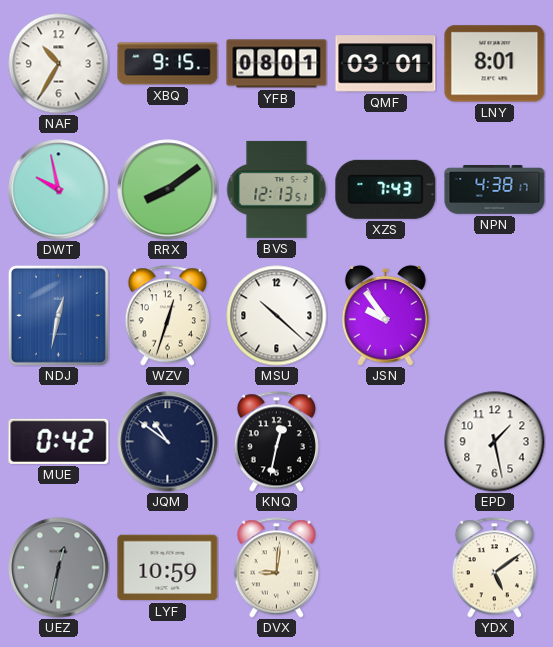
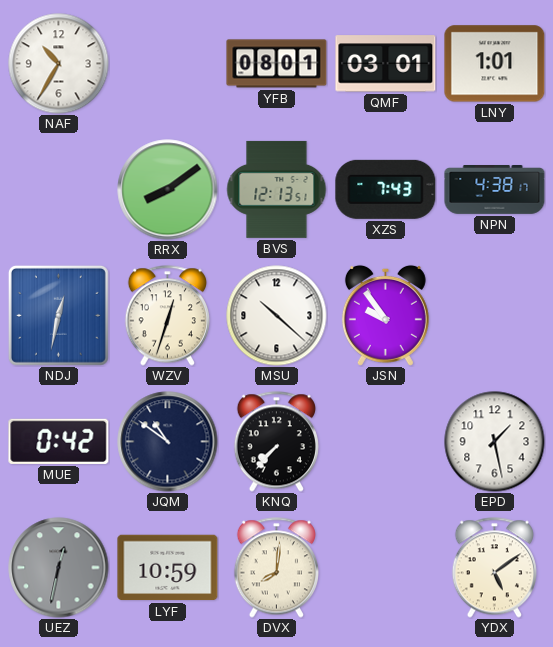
XBQ: 9:15 -> none (168, 64)
LNY: 8:01 -> 1:01 (495, 64)
DWT: 9:58 -> none (59, 190)
KNQ: 12:32 -> 7:37 (276, 442)
DVX: 9:01 -> 8:01 (276, 568)
